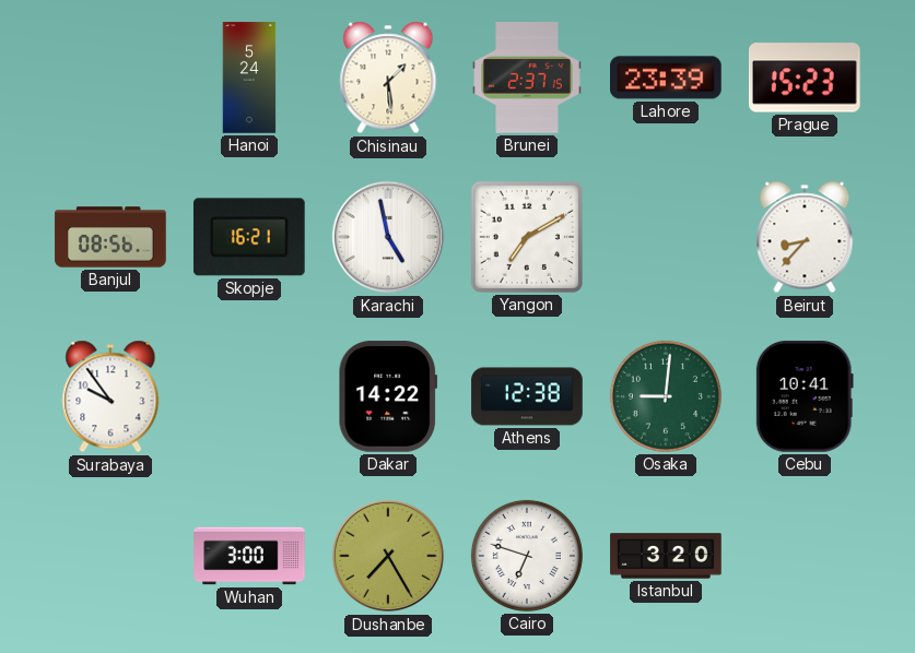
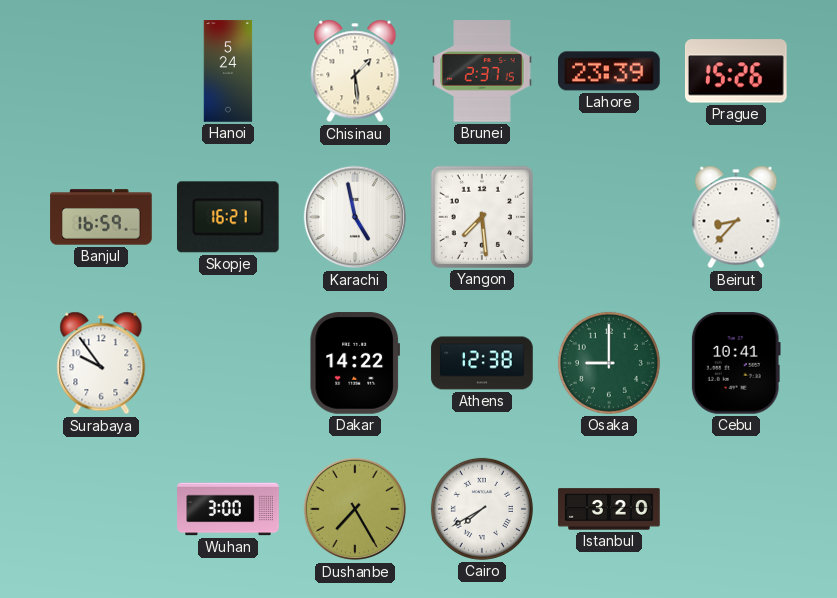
Prague: 15:23 -> 15:26 (737, 71)
Banjul: 08:56 -> 16:59 (101, 217)
Yangon: 7:10 -> 7:29 (482, 217)
Osaka: 9:01 -> 9:00 (609, 363)
Cairo: 6:48 -> 7:40 (482, 509)
